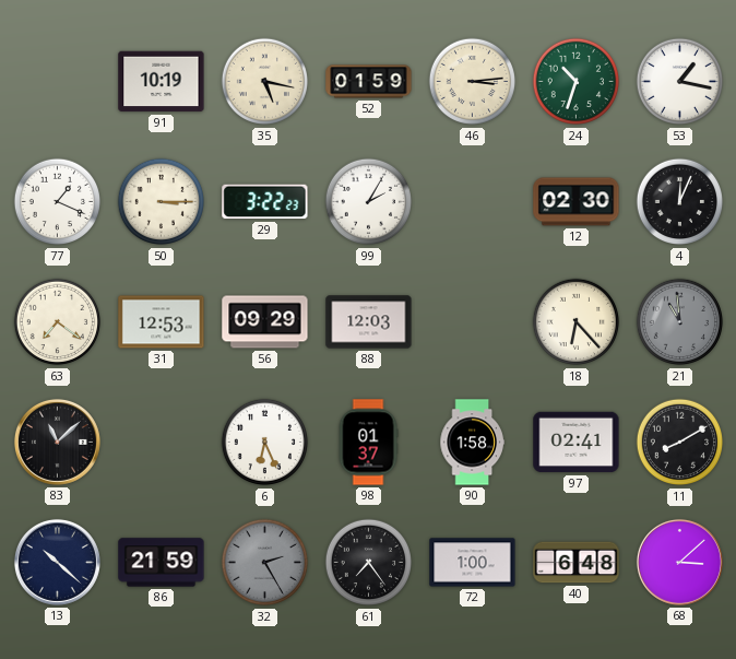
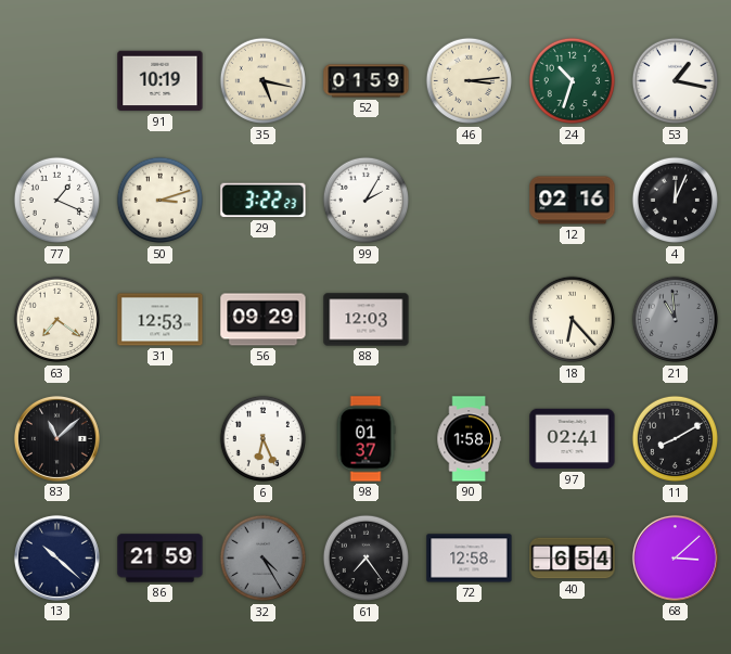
50: 3:15 -> 3:12 (161, 201)
12: 02:30 -> 02:16 (573, 201)
32: 2:25 -> 4:25 (264, 559)
72: 1:00 -> 12:58 (470, 559)
40: 6:48 -> 6:54 (573, 559)
